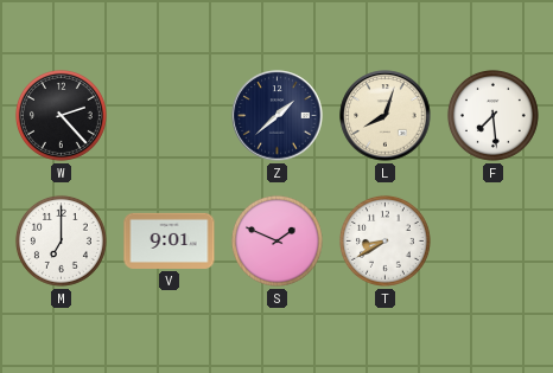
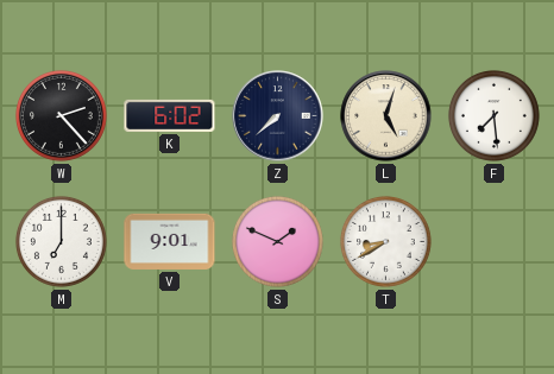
K: none -> 6:02 (170, 115)
Z: 1:38 -> 7:38 (278, 116)
L: 8:03 -> 5:03 (386, 116)
